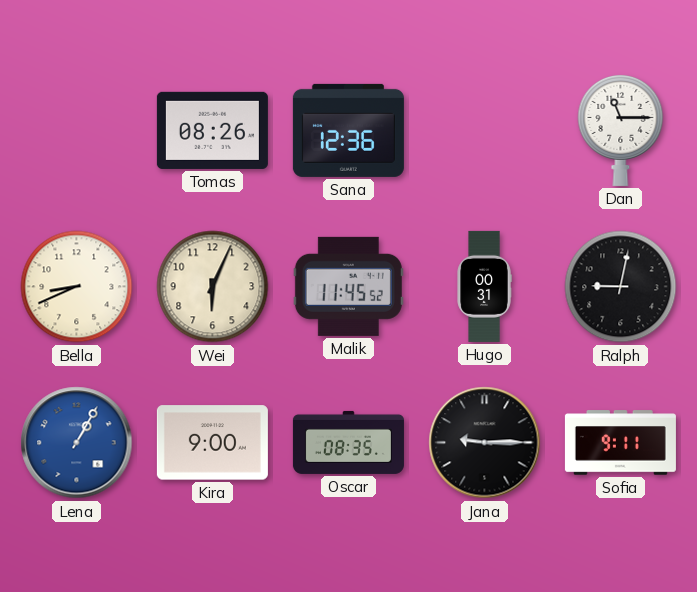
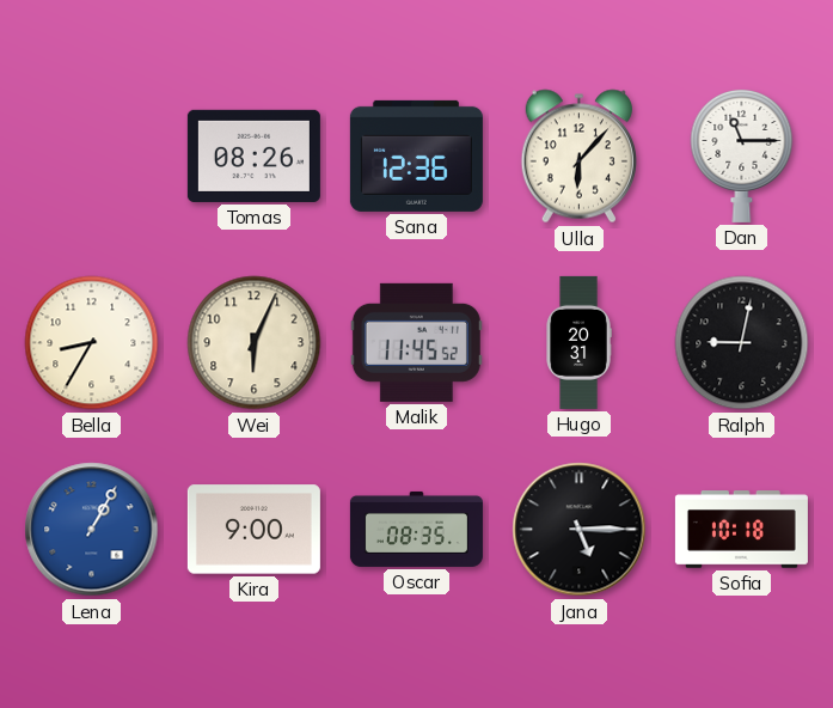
Ulla: none -> 6:07 (578, 157)
Bella: 8:41 -> 8:35 (92, 343)
Hugo: 00:31 -> 20:31 (578, 342)
Jana: 9:15 -> 5:15 (580, 530)
Sofia: 9:11 -> 10:18 (741, 530)
